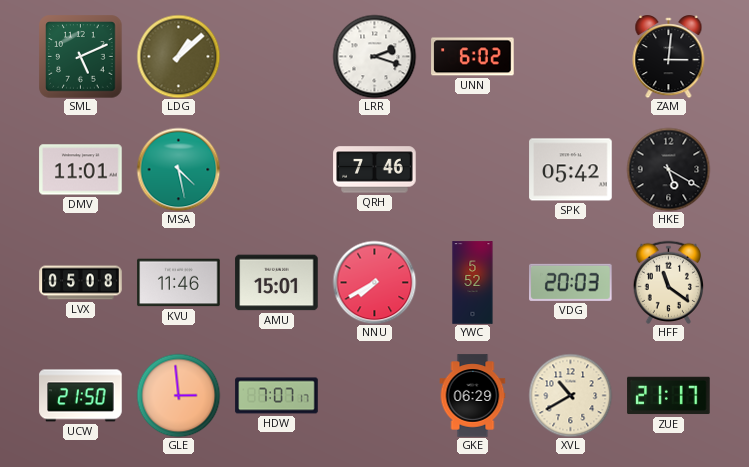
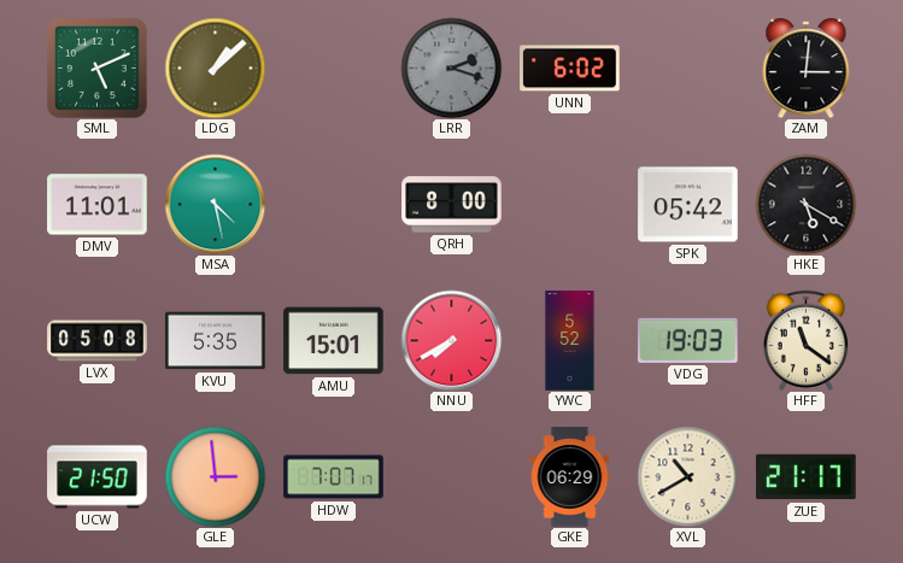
LRR dial: white -> grey (451, 68)
QRH: 7:46 -> 8:00 (452, 205)
KVU: 11:46 -> 5:35 (216, 341)
VDG: 20:03 -> 19:03 (688, 340)
